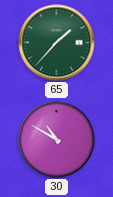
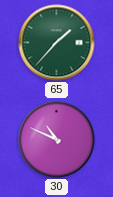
30: 10:50 -> 10:49 (57, 140)
